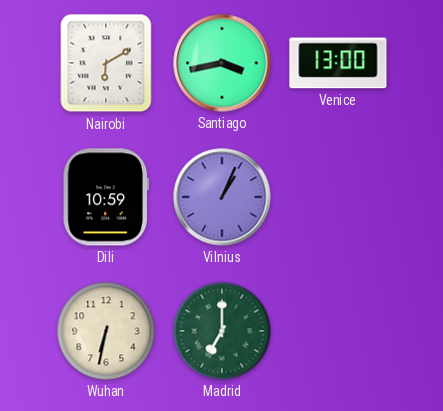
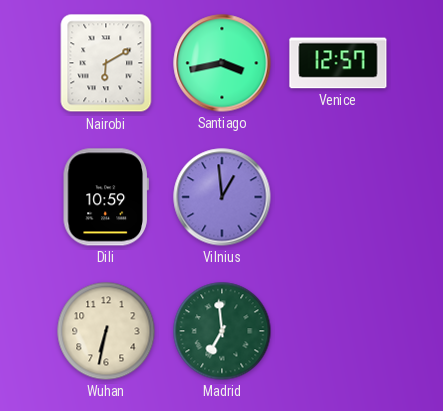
Venice: 13:00 -> 12:57 (338, 63)
Vilnius: 1:04 -> 12:59 (222, 197)
Madrid: 7:00 -> 6:59 (222, 331)
